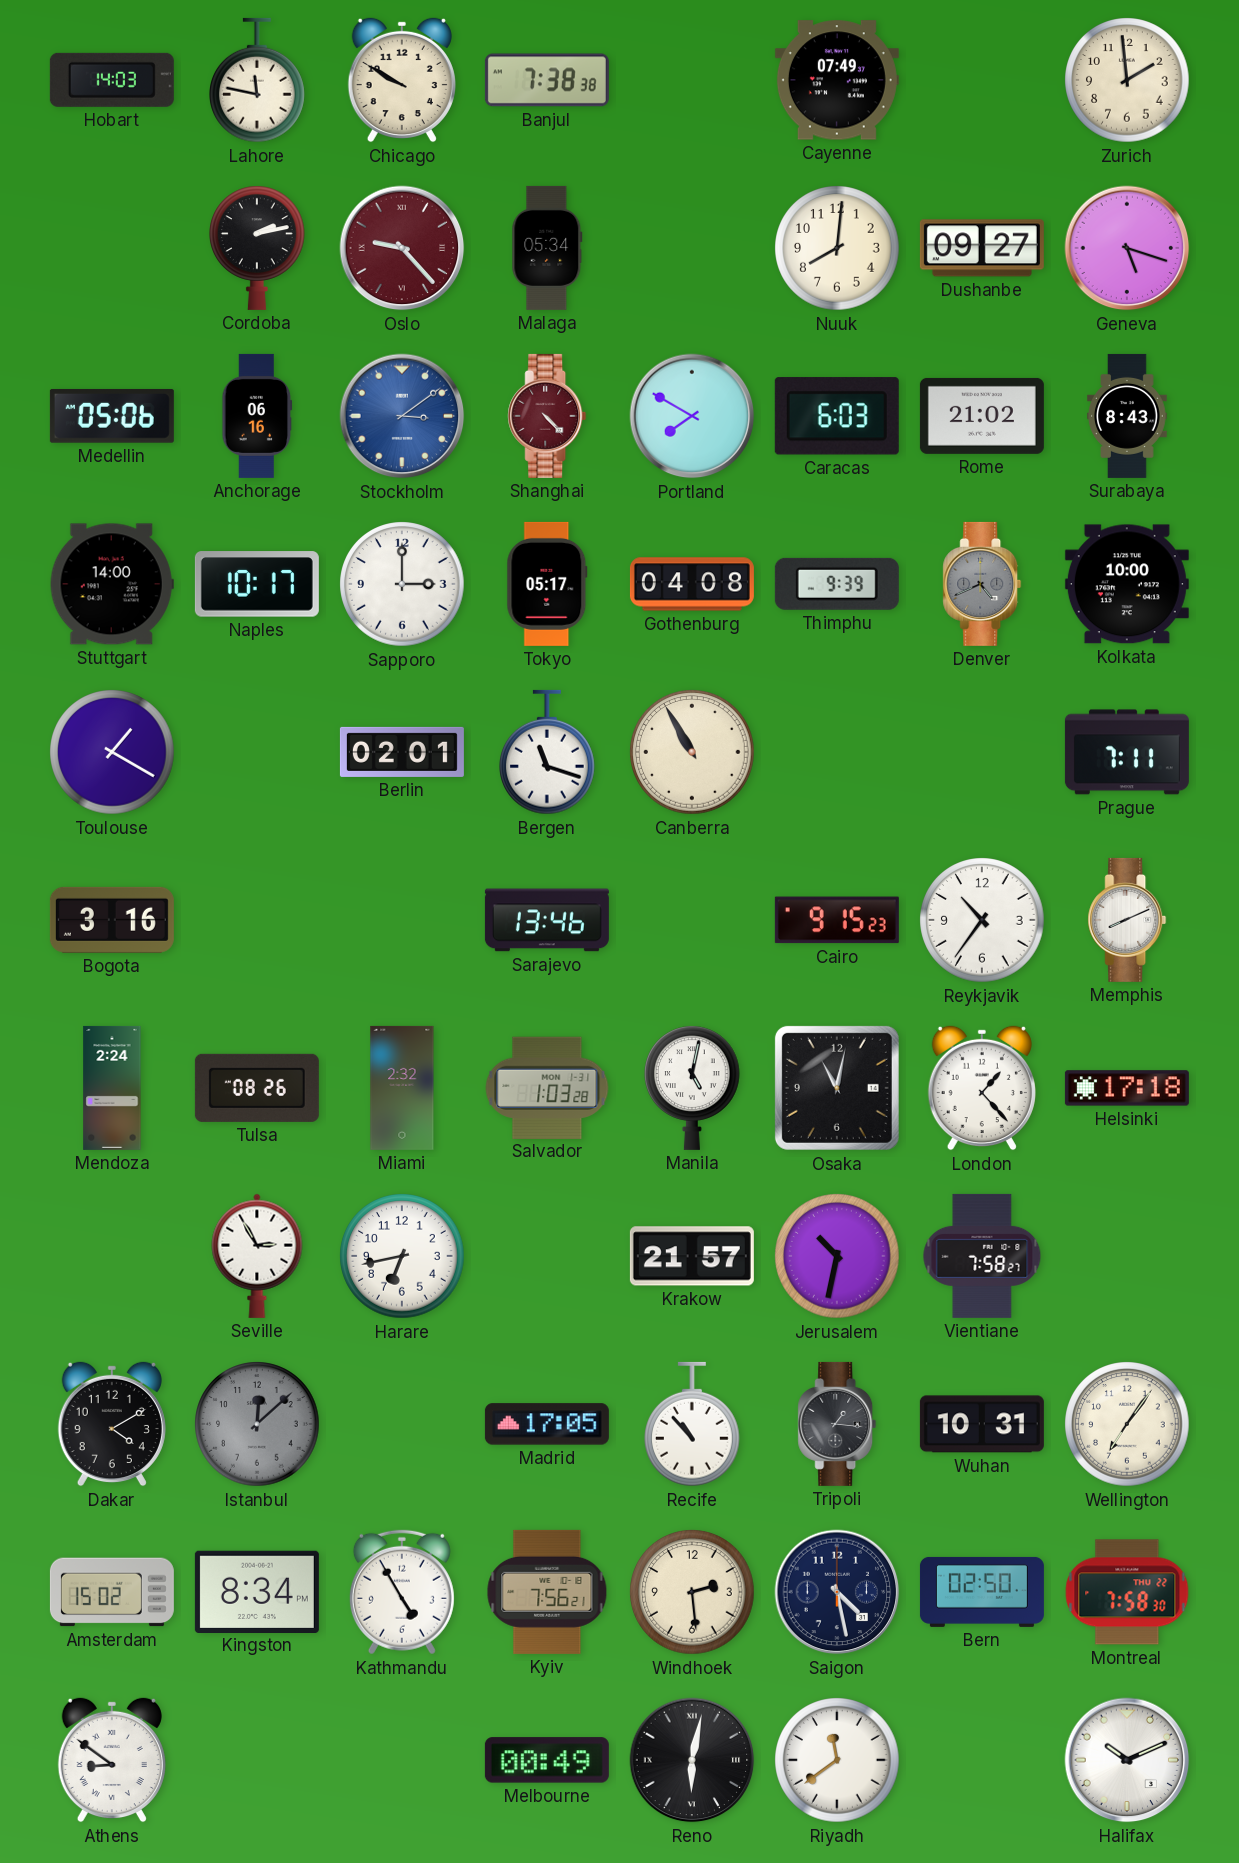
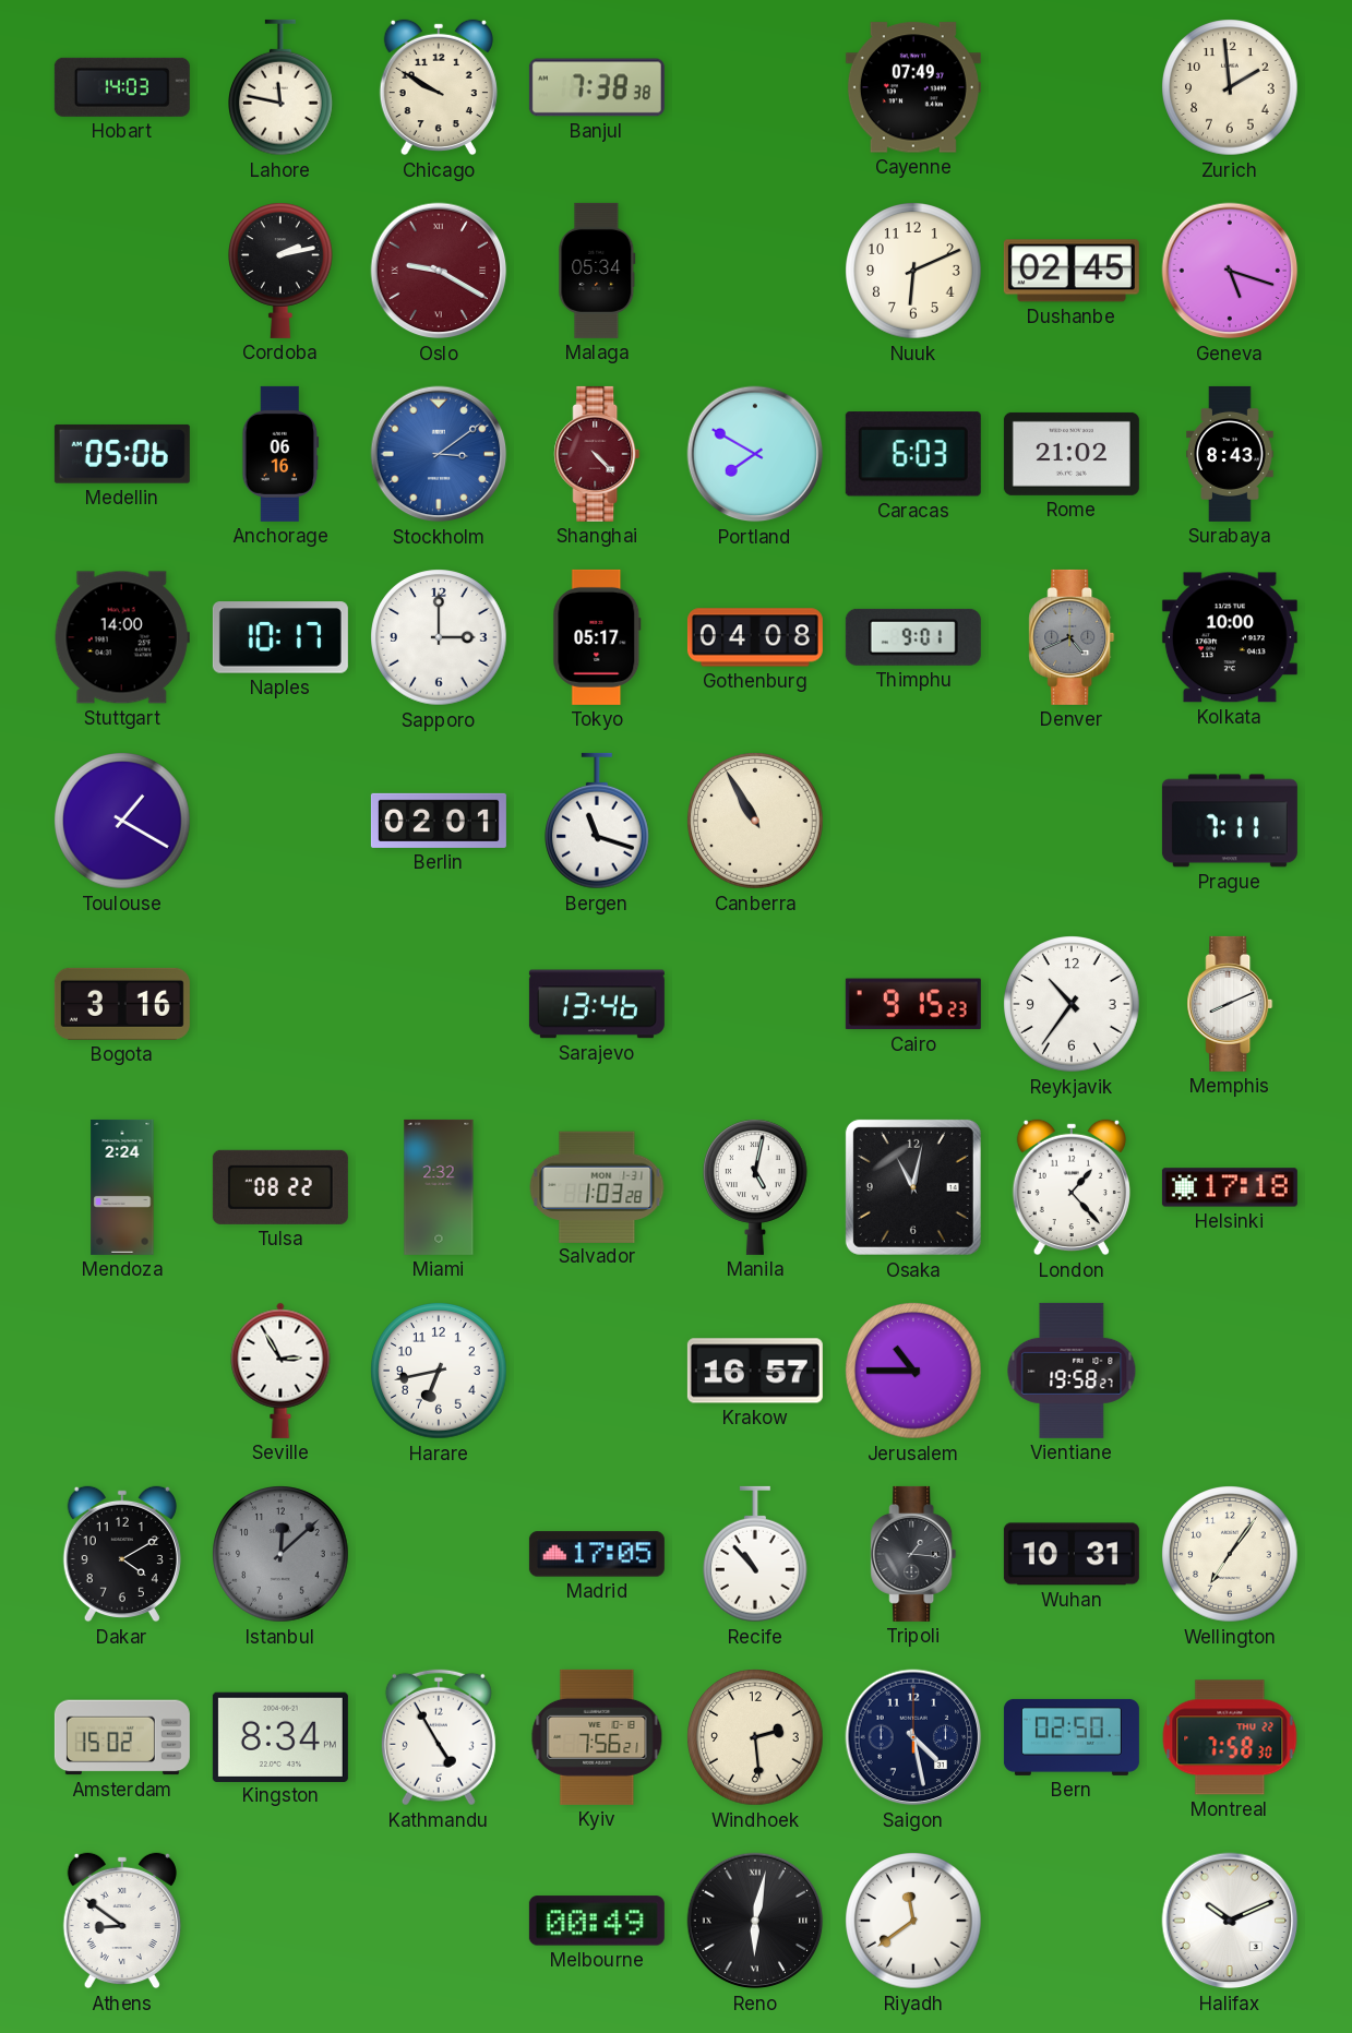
Oslo: 9:23 -> 9:20 (439, 271)
Nuuk: 8:01 -> 6:11 (913, 271)
Dushanbe: 09:27 -> 02:45 (1072, 271)
Thimphu: 9:39 -> 9:01 (913, 637)
Tulsa: 08:26 -> 08:22 (280, 1187)
Krakow: 21:57 -> 16:57 (755, 1371)
Jerusalem: 10:32 -> 10:45 (913, 1371)
Vientiane: 7:58 -> 19:58 (1072, 1371)
